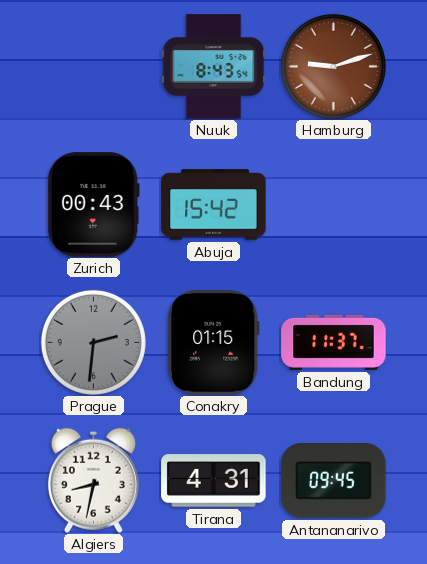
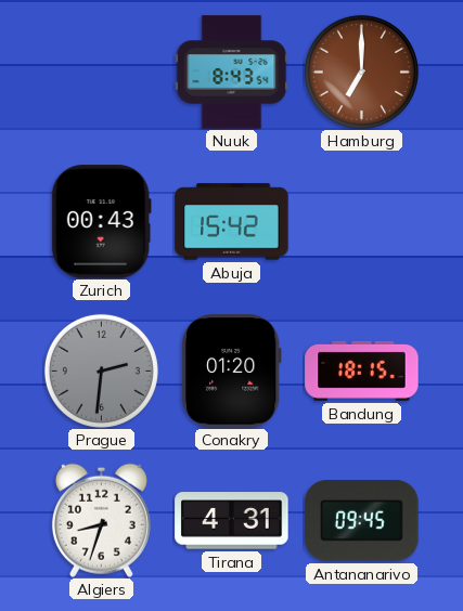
Hamburg: 9:12 -> 7:00 (361, 71)
Conakry: 01:15 -> 01:20 (232, 372)
Bandung: 11:37 -> 18:15 (362, 370)
Algiers: 8:32 -> 8:33 (101, 520)
